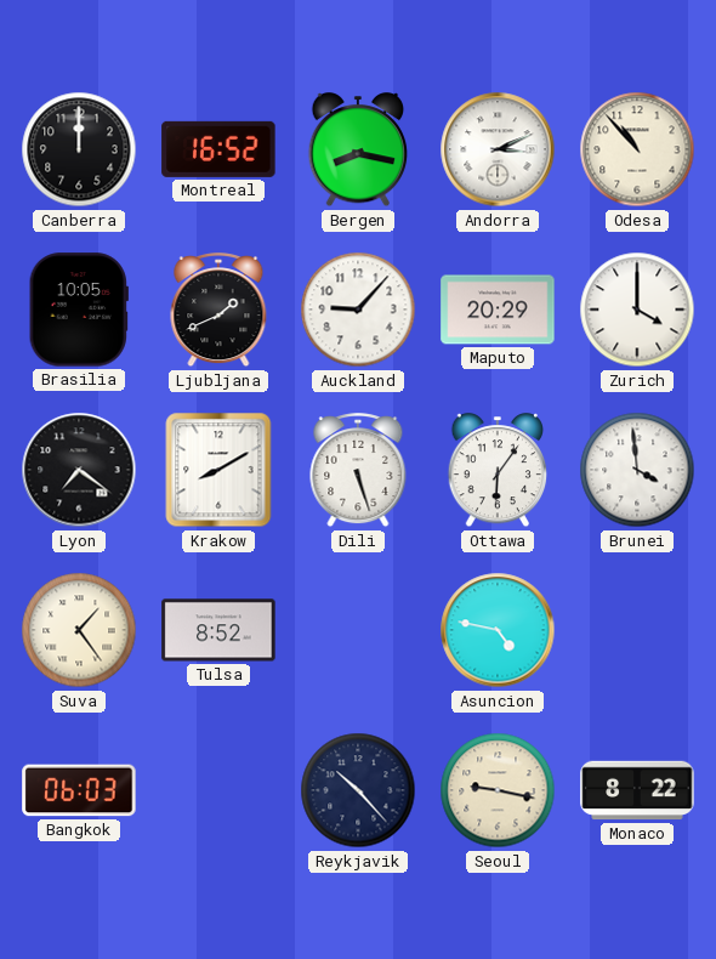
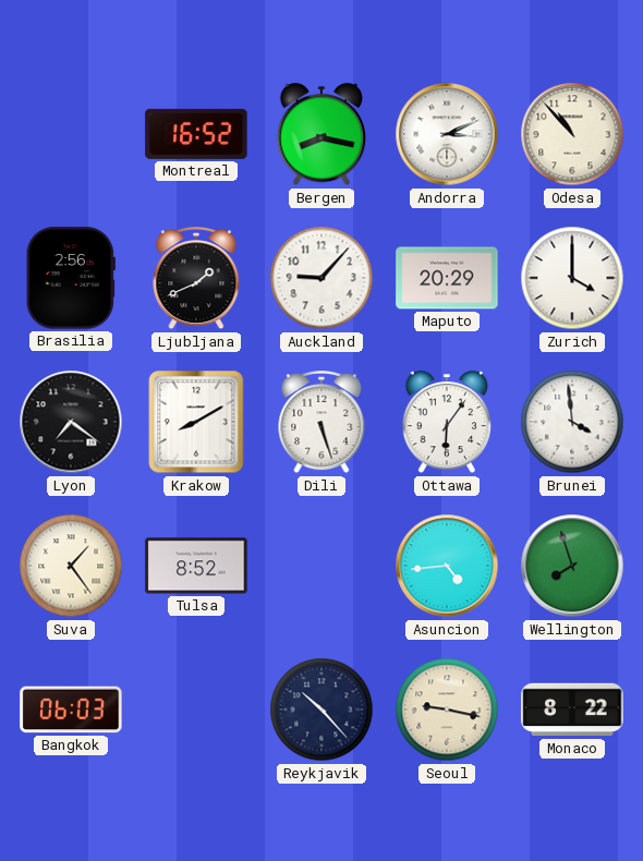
Canberra: 12:00 -> none (79, 149)
Brasilia: 10:05 -> 2:56 (71, 278)
Asuncion: 4:47 -> 4:44 (447, 566)
Wellington: none -> 7:57 (572, 566)
